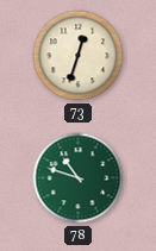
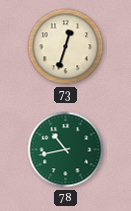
78: 10:48 -> 10:43 (66, 150)
